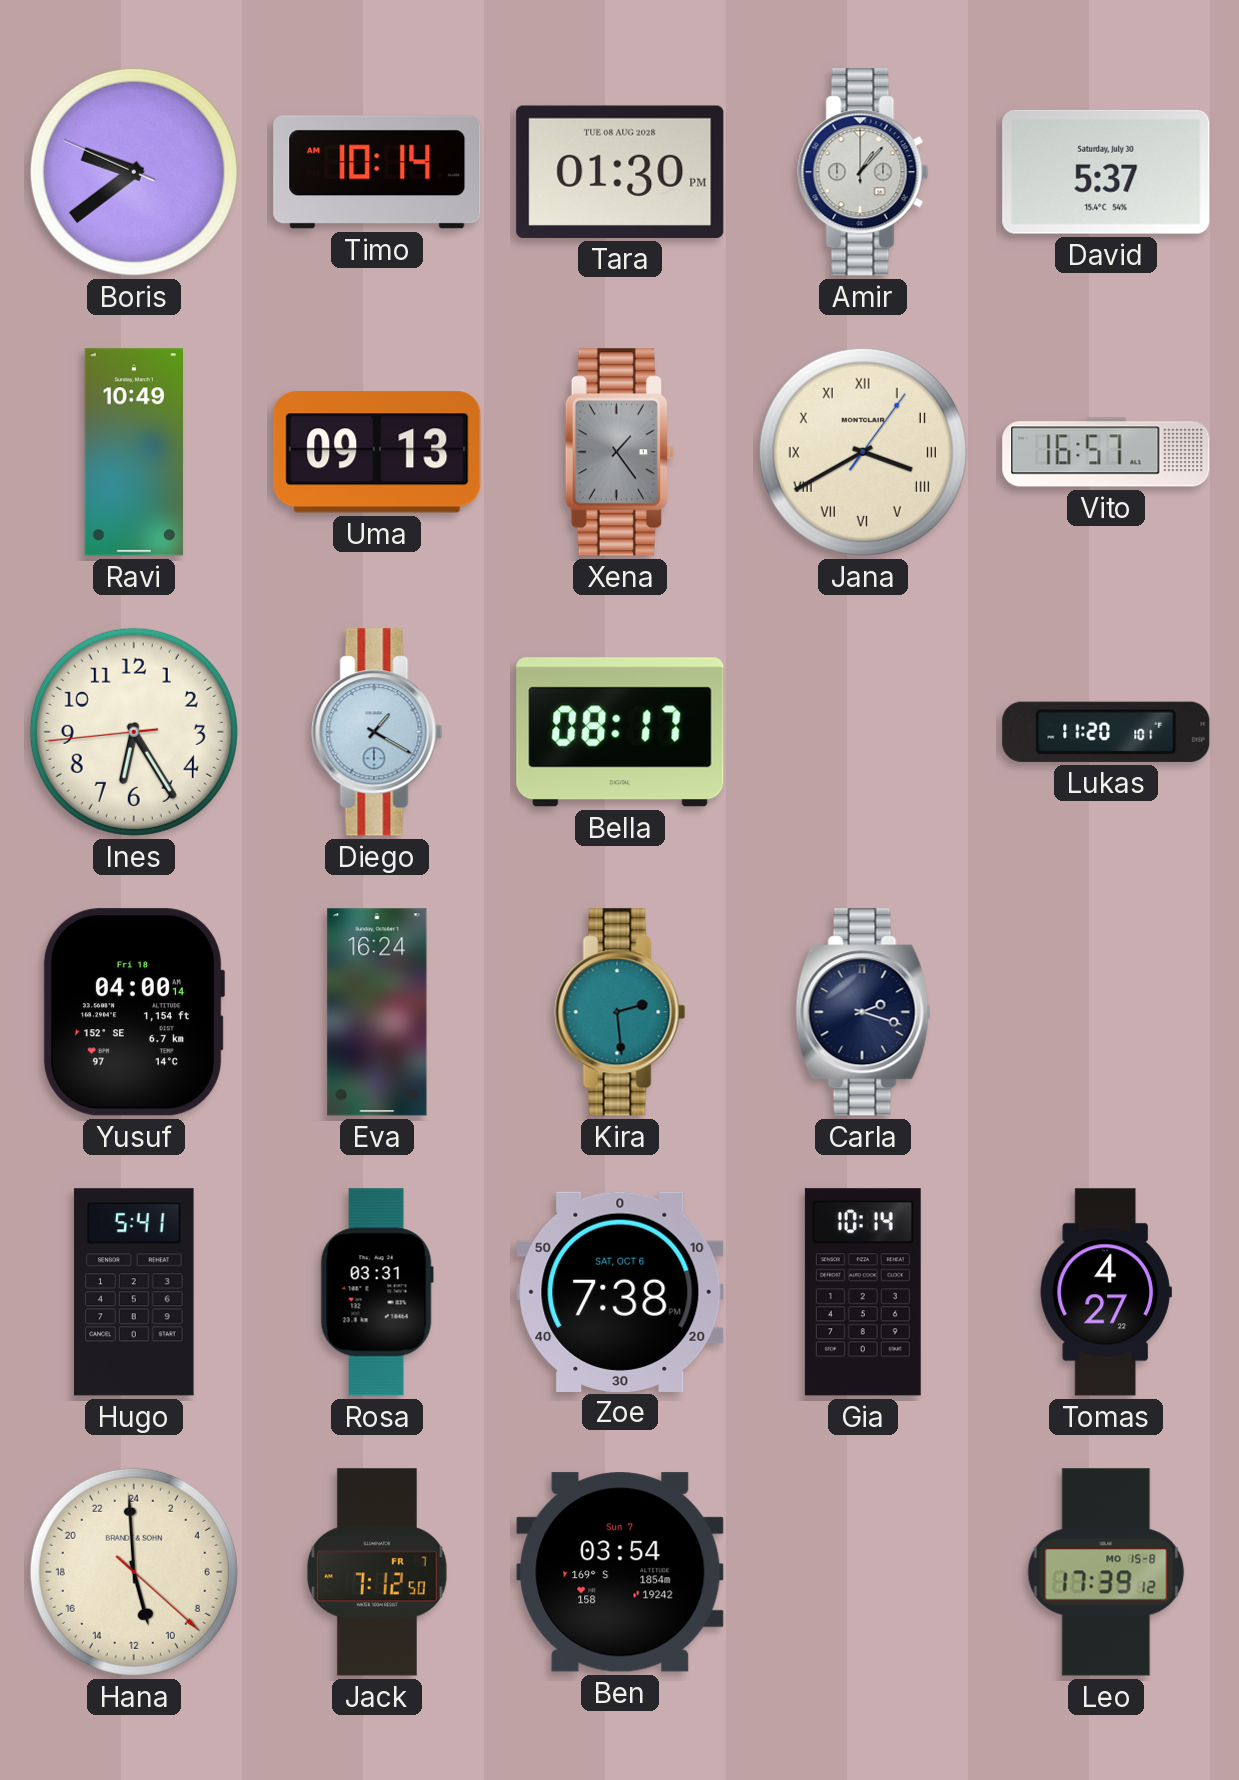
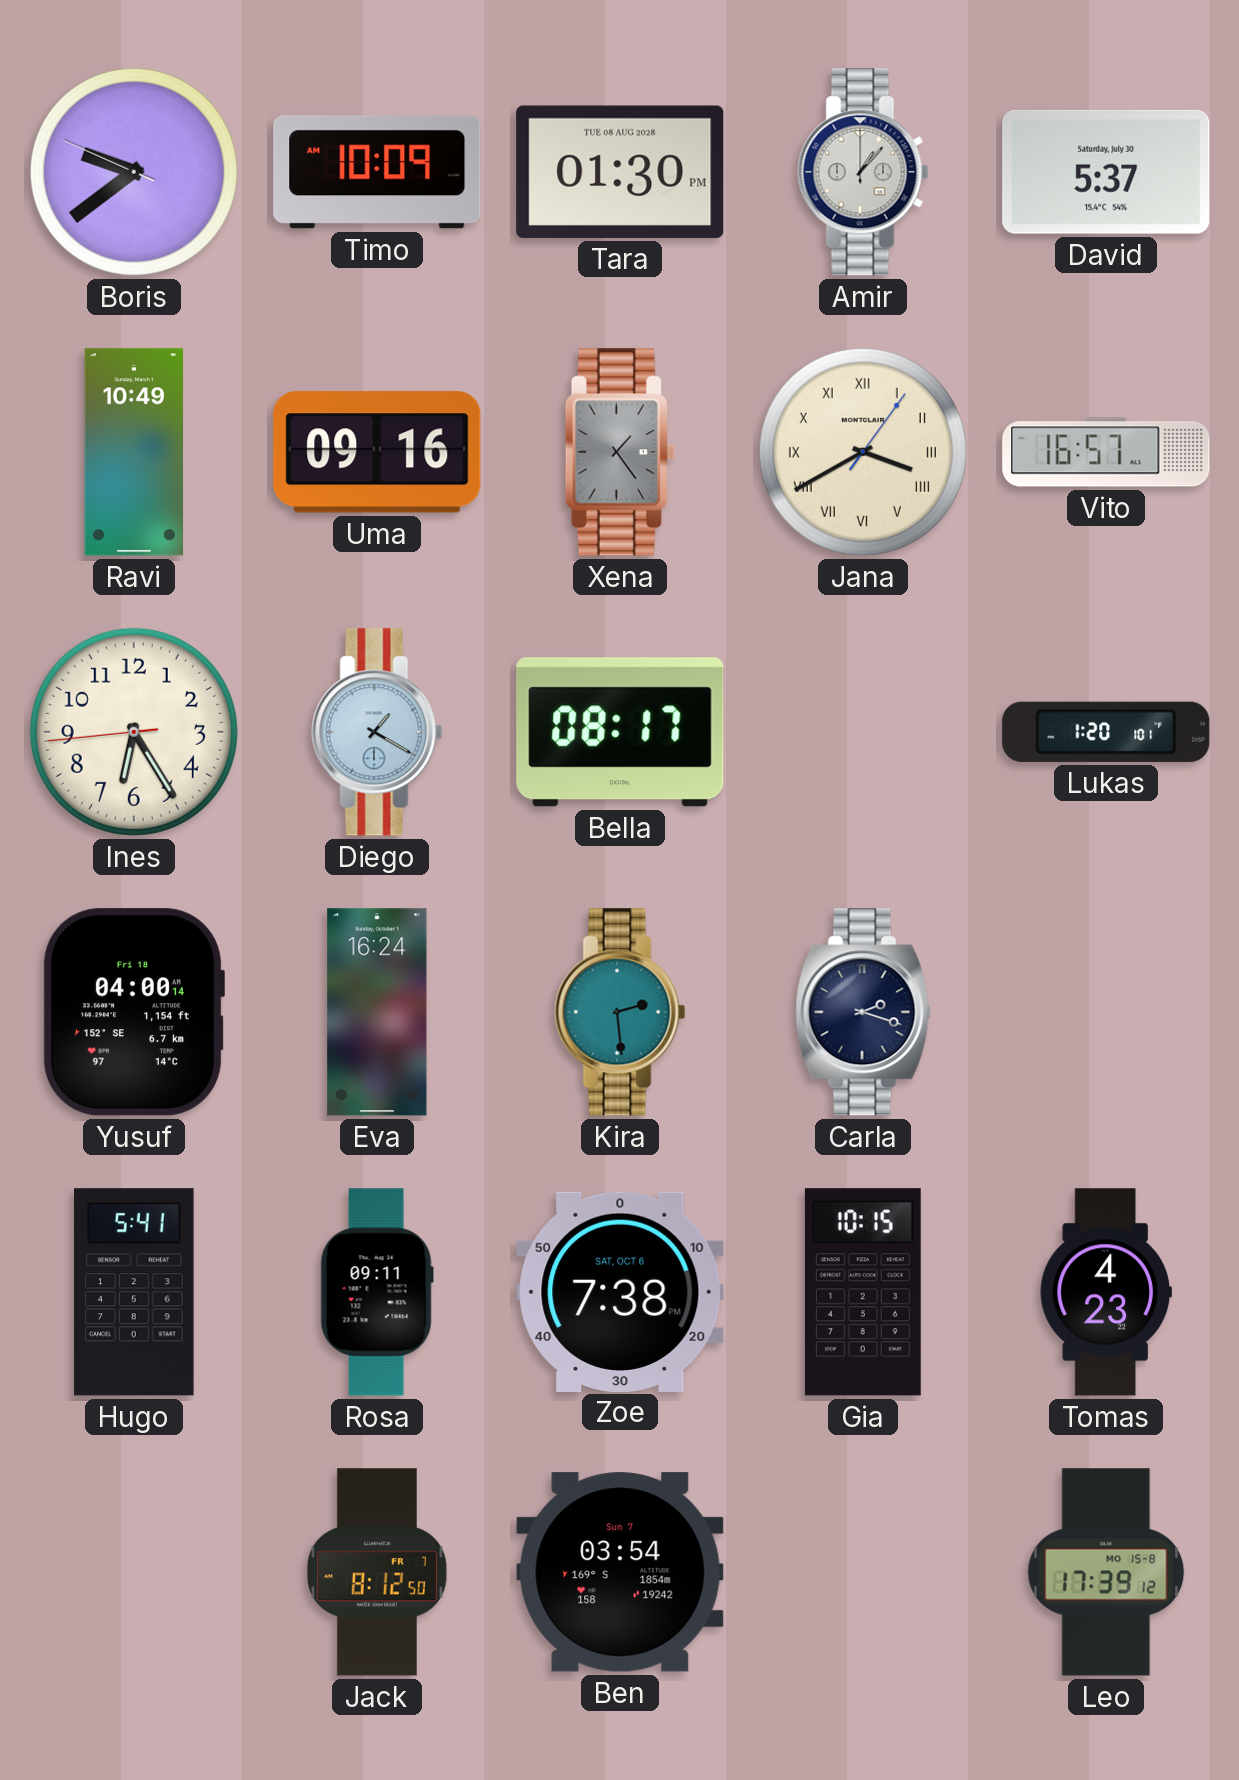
Timo: 10:14 -> 10:09 (377, 172)
Uma: 09:13 -> 09:16 (377, 452)
Lukas: 11:20 -> 1:20 (1106, 732)
Rosa: 03:31 -> 09:11 (377, 1292)
Gia: 10:14 -> 10:15 (863, 1292)
Tomas: 4:27 -> 4:23 (1106, 1292)
Hana: 10:59 -> none (134, 1572)
Jack: 7:12 -> 8:12 (377, 1572)
